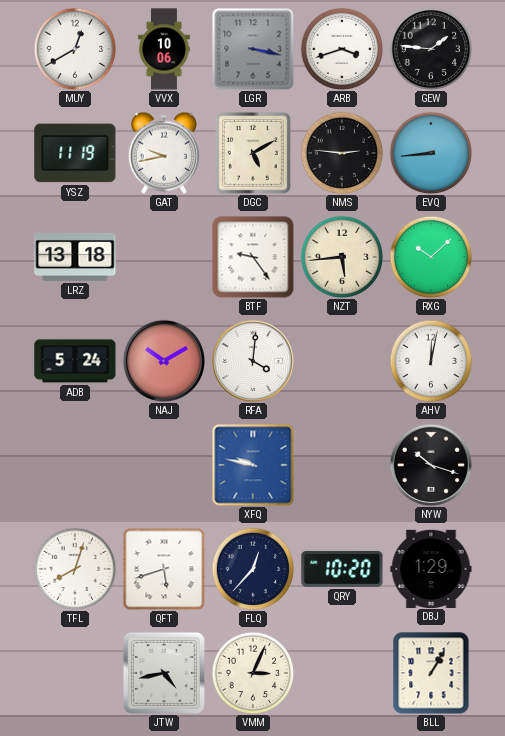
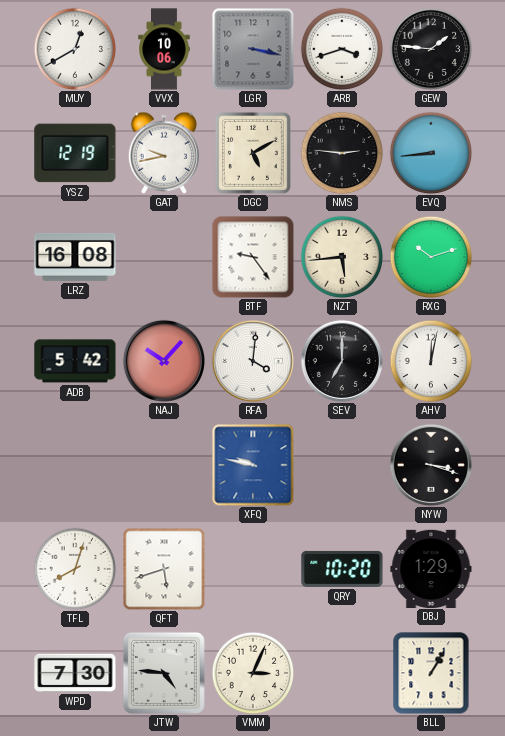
YSZ: 11:19 -> 12:19 (75, 153)
LRZ: 13:18 -> 16:08 (75, 257)
RXG: 10:08 -> 10:12 (431, 257)
ADB: 5:24 -> 5:42 (75, 361)
NAJ: 10:10 -> 10:07 (164, 361)
SEV: none -> 7:00 (342, 361)
NYW: 10:18 -> 3:18 (431, 465)
FLQ: 12:37 -> none (253, 569)
WPD: none -> 7:30 (75, 673)
JTW: 4:43 -> 4:46 (164, 673)
